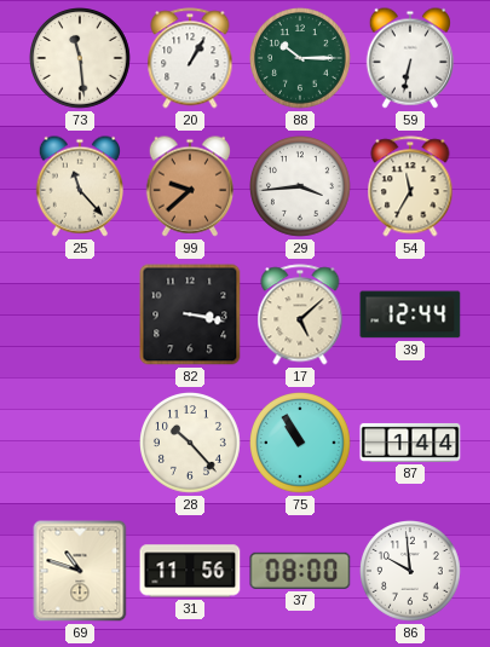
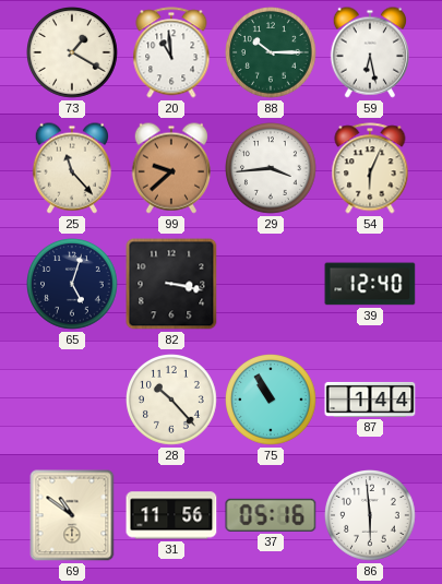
73: 11:29 -> 1:20 (73, 53)
20: 1:05 -> 10:59 (171, 52)
59: 6:32 -> 6:28 (370, 52)
54: 11:35 -> 6:04 (370, 168)
65: none -> 5:03 (73, 285)
17: 5:08 -> none (300, 314)
39: 12:44 -> 12:40 (370, 284)
69: 10:48 -> 10:51 (72, 515)
37: 08:00 -> 05:16 (271, 515)
86: 9:59 -> 5:59 (371, 516)
